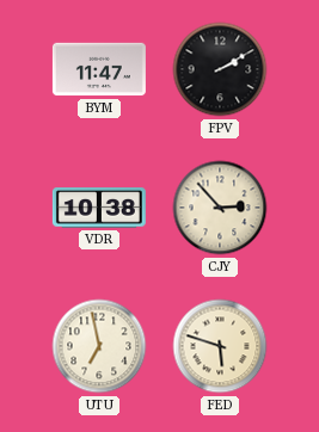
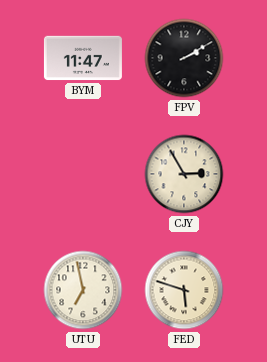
VDR: 10:38 -> none (99, 208)
CJY: 2:53 -> 2:55 (184, 174)
